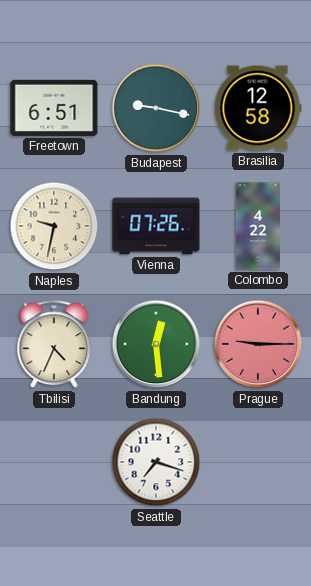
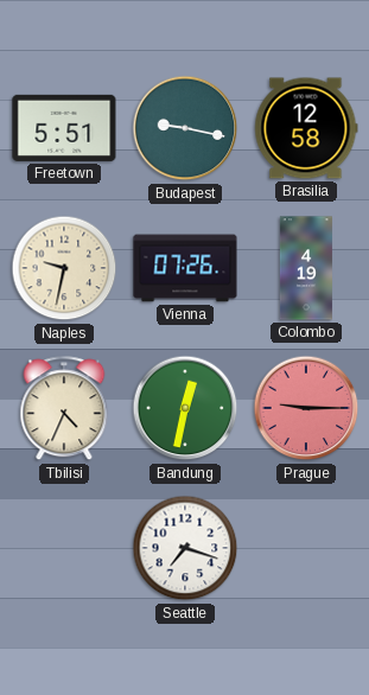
Freetown: 6:51 -> 5:51 (64, 128)
Colombo: 4:22 -> 4:19 (306, 268)
Bandung: 12:29 -> 12:32 (185, 408)
